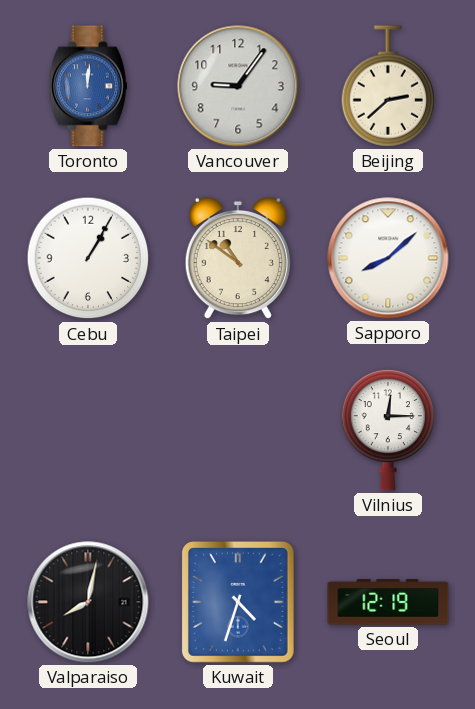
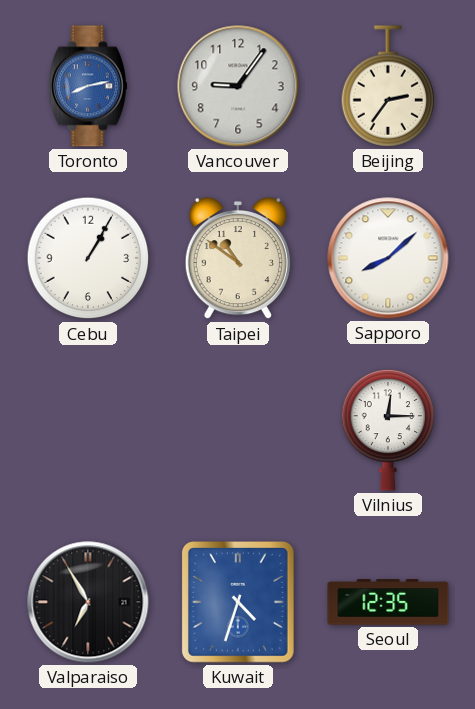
Toronto: 12:01 -> 8:13 (88, 86)
Beijing: 2:38 -> 2:36 (388, 86)
Valparaiso: 8:02 -> 6:55 (88, 602)
Seoul: 12:19 -> 12:35 (388, 602)
